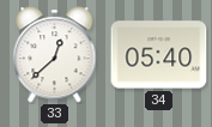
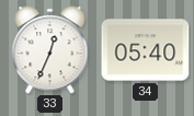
33: 12:38 -> 12:34 (50, 50)
